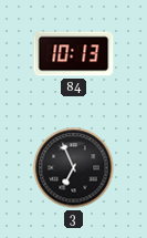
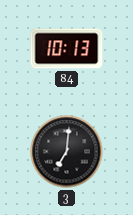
3: 6:56 -> 7:01 (67, 152)
